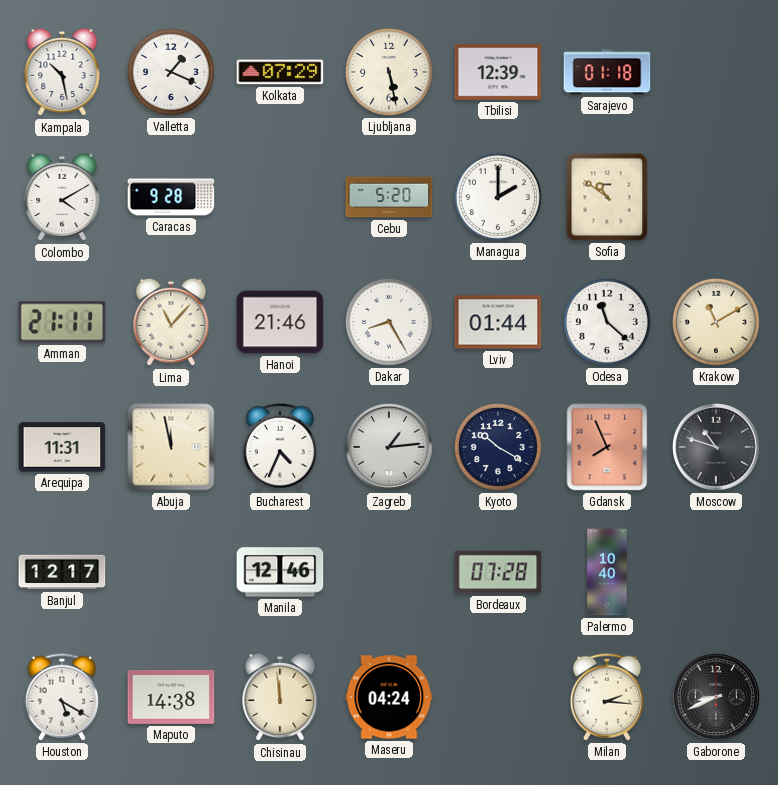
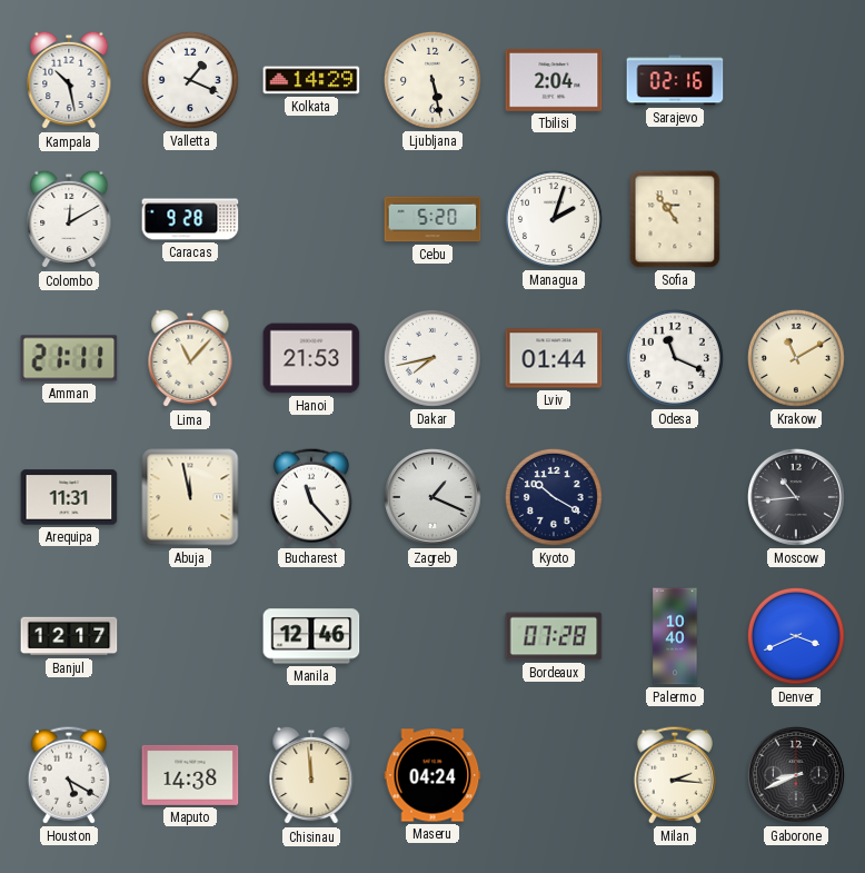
Kolkata: 07:29 -> 14:29 (311, 80)
Tbilisi: 12:39 -> 2:04 (554, 80)
Sarajevo: 01:18 -> 02:16 (675, 80)
Colombo: 4:10 -> 12:10 (69, 219)
Managua: 2:00 -> 2:03 (554, 219)
Sofia: 10:51 -> 10:54 (675, 219)
Hanoi: 21:46 -> 21:53 (311, 358)
Dakar: 8:25 -> 7:43 (432, 358)
Odesa: 11:22 -> 11:19 (675, 358)
Bucharest: 4:34 -> 11:23 (311, 497)
Zagreb: 1:14 -> 1:19 (432, 497)
Gdansk: 7:56 -> none (607, 447)
Moscow: 10:48 -> 10:44 (796, 497)
Denver: none -> 3:41 (796, 636)
